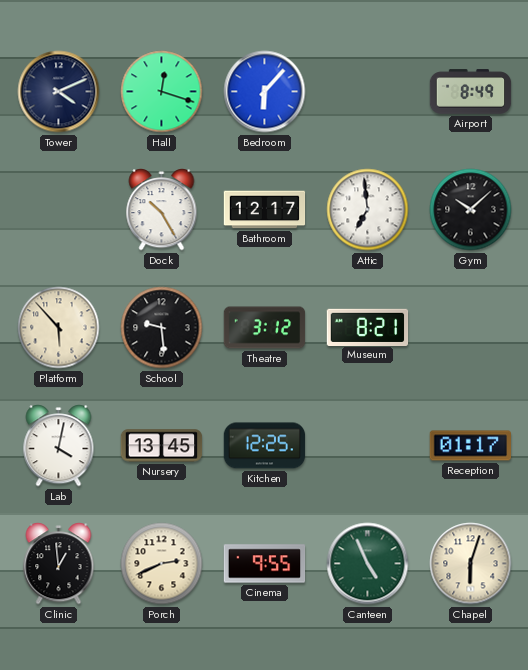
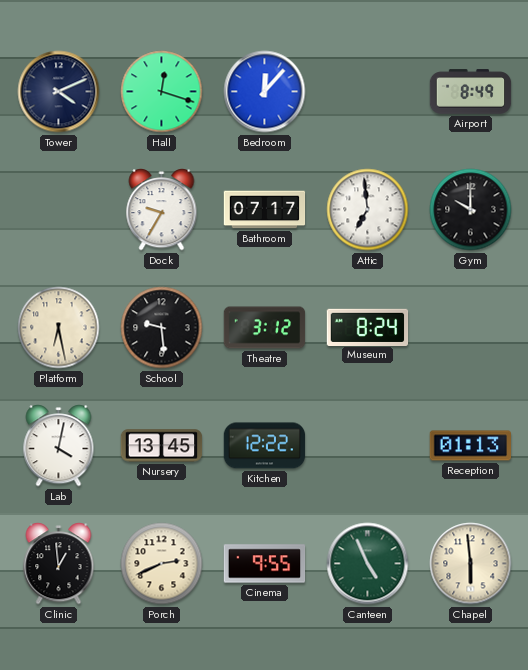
Bedroom: 6:07 -> 12:07 (265, 92)
Dock: 10:25 -> 9:35 (162, 210)
Bathroom: 12:17 -> 07:17 (265, 210)
Gym: 10:08 -> 10:00 (471, 210)
Platform: 5:53 -> 6:28 (59, 328)
Museum: 8:21 -> 8:24 (368, 327)
Kitchen: 12:25 -> 12:22 (265, 446)
Reception: 01:17 -> 01:13 (471, 446)
Chapel: 6:03 -> 5:59 (471, 564)
